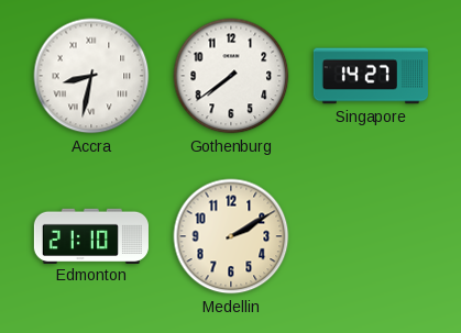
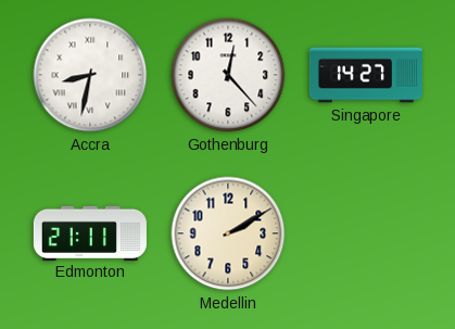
Gothenburg: 7:39 -> 12:23 (228, 75)
Edmonton: 21:10 -> 21:11 (90, 232)
